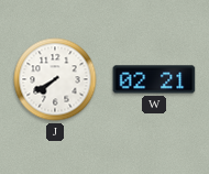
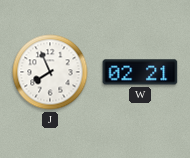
J: 7:40 -> 7:56 (50, 72)
